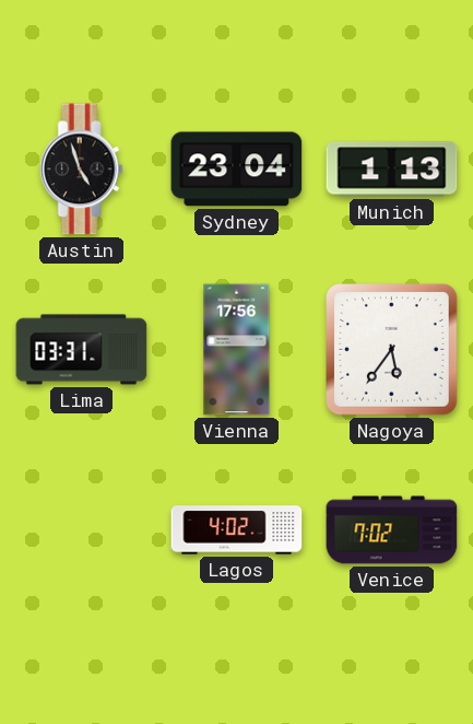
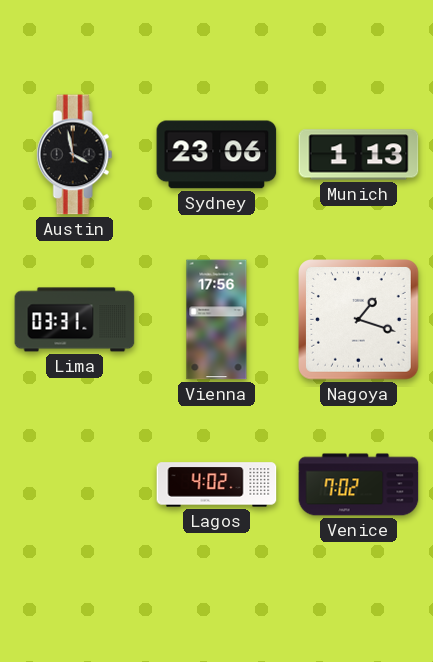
Austin: 4:57 -> 3:58 (74, 155)
Sydney: 23:04 -> 23:06 (217, 155)
Nagoya: 5:36 -> 1:18 (359, 320)
